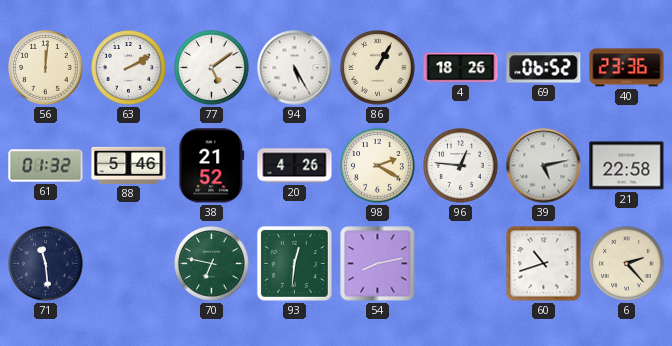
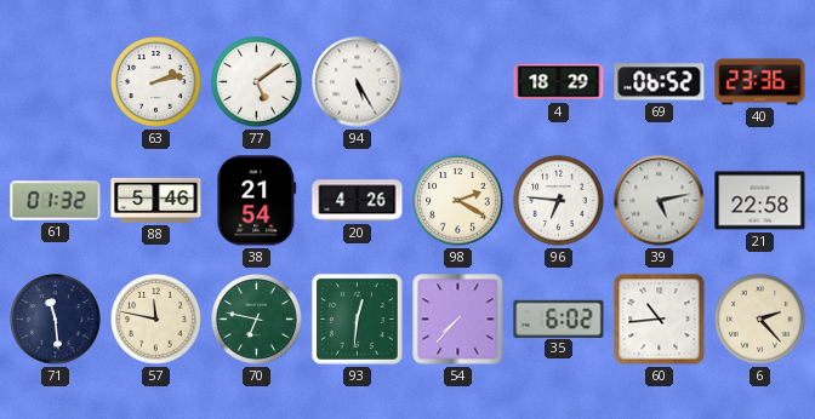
56: 12:01 -> none (46, 68)
63: 2:10 -> 2:13 (156, 82)
86: 1:05 -> none (378, 68)
4: 18:26 -> 18:29 (559, 82)
38: 21:52 -> 21:54 (257, 201)
96: 12:46 -> 6:46 (559, 201)
57: none -> 11:47 (156, 320)
54: 8:13 -> 7:37 (458, 320)
35: none -> 6:02 (559, 318)
60: 10:42 -> 10:44 (660, 320)
